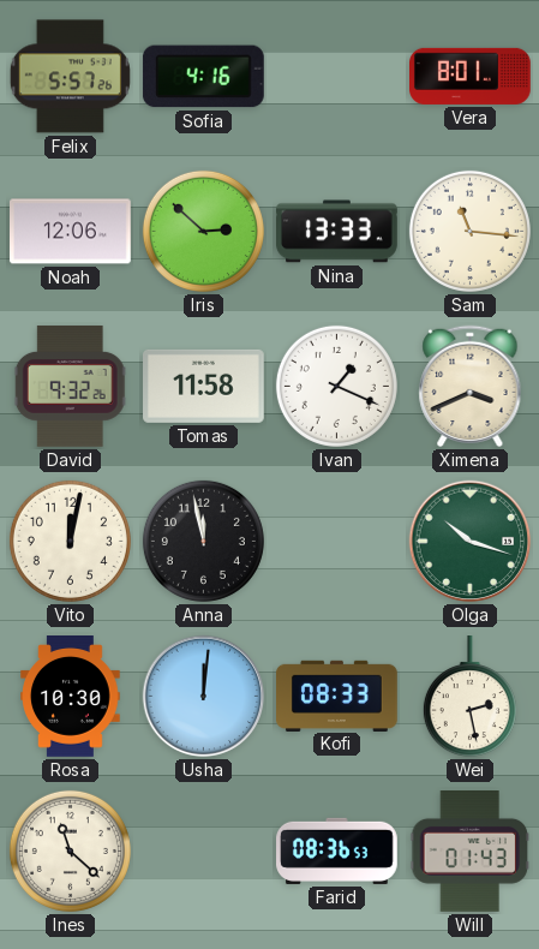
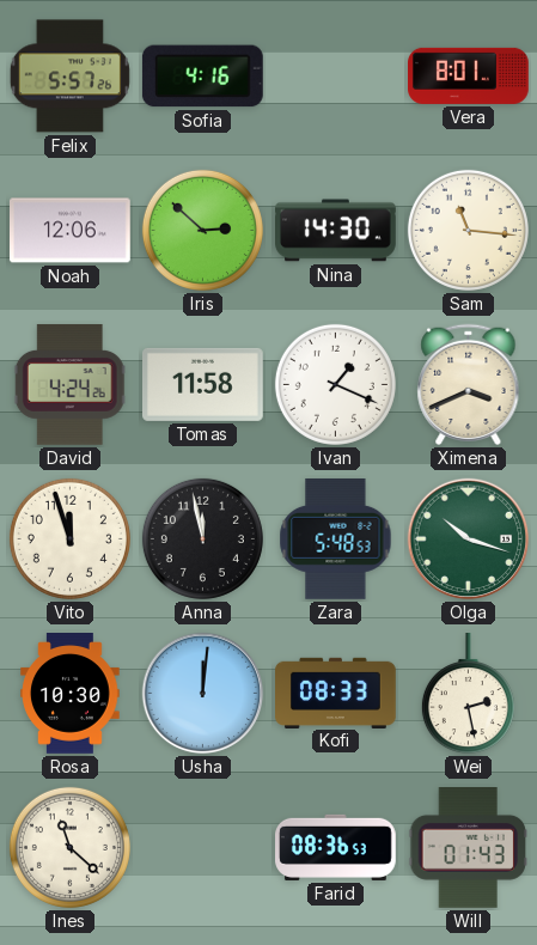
Nina: 13:33 -> 14:30 (336, 231)
David: 9:32 -> 4:24 (69, 385)
Vito: 12:02 -> 11:57 (69, 538)
Zara: none -> 5:48 (336, 538)
